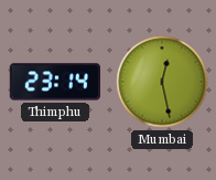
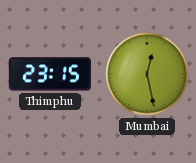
Thimphu: 23:14 -> 23:15 (50, 74)
